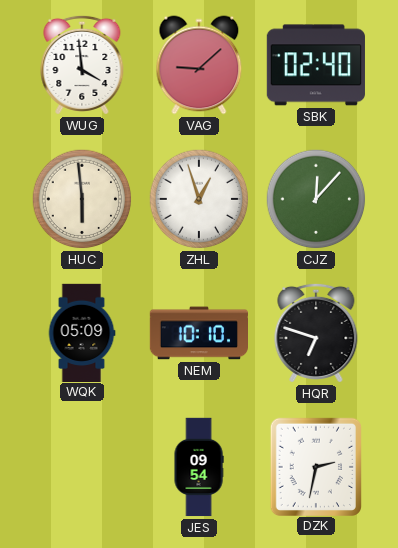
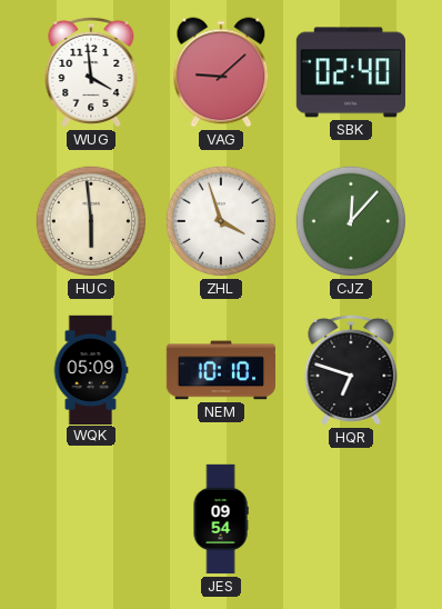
ZHL: 12:57 -> 3:57 (221, 221)
DZK: 2:32 -> none (315, 466)
